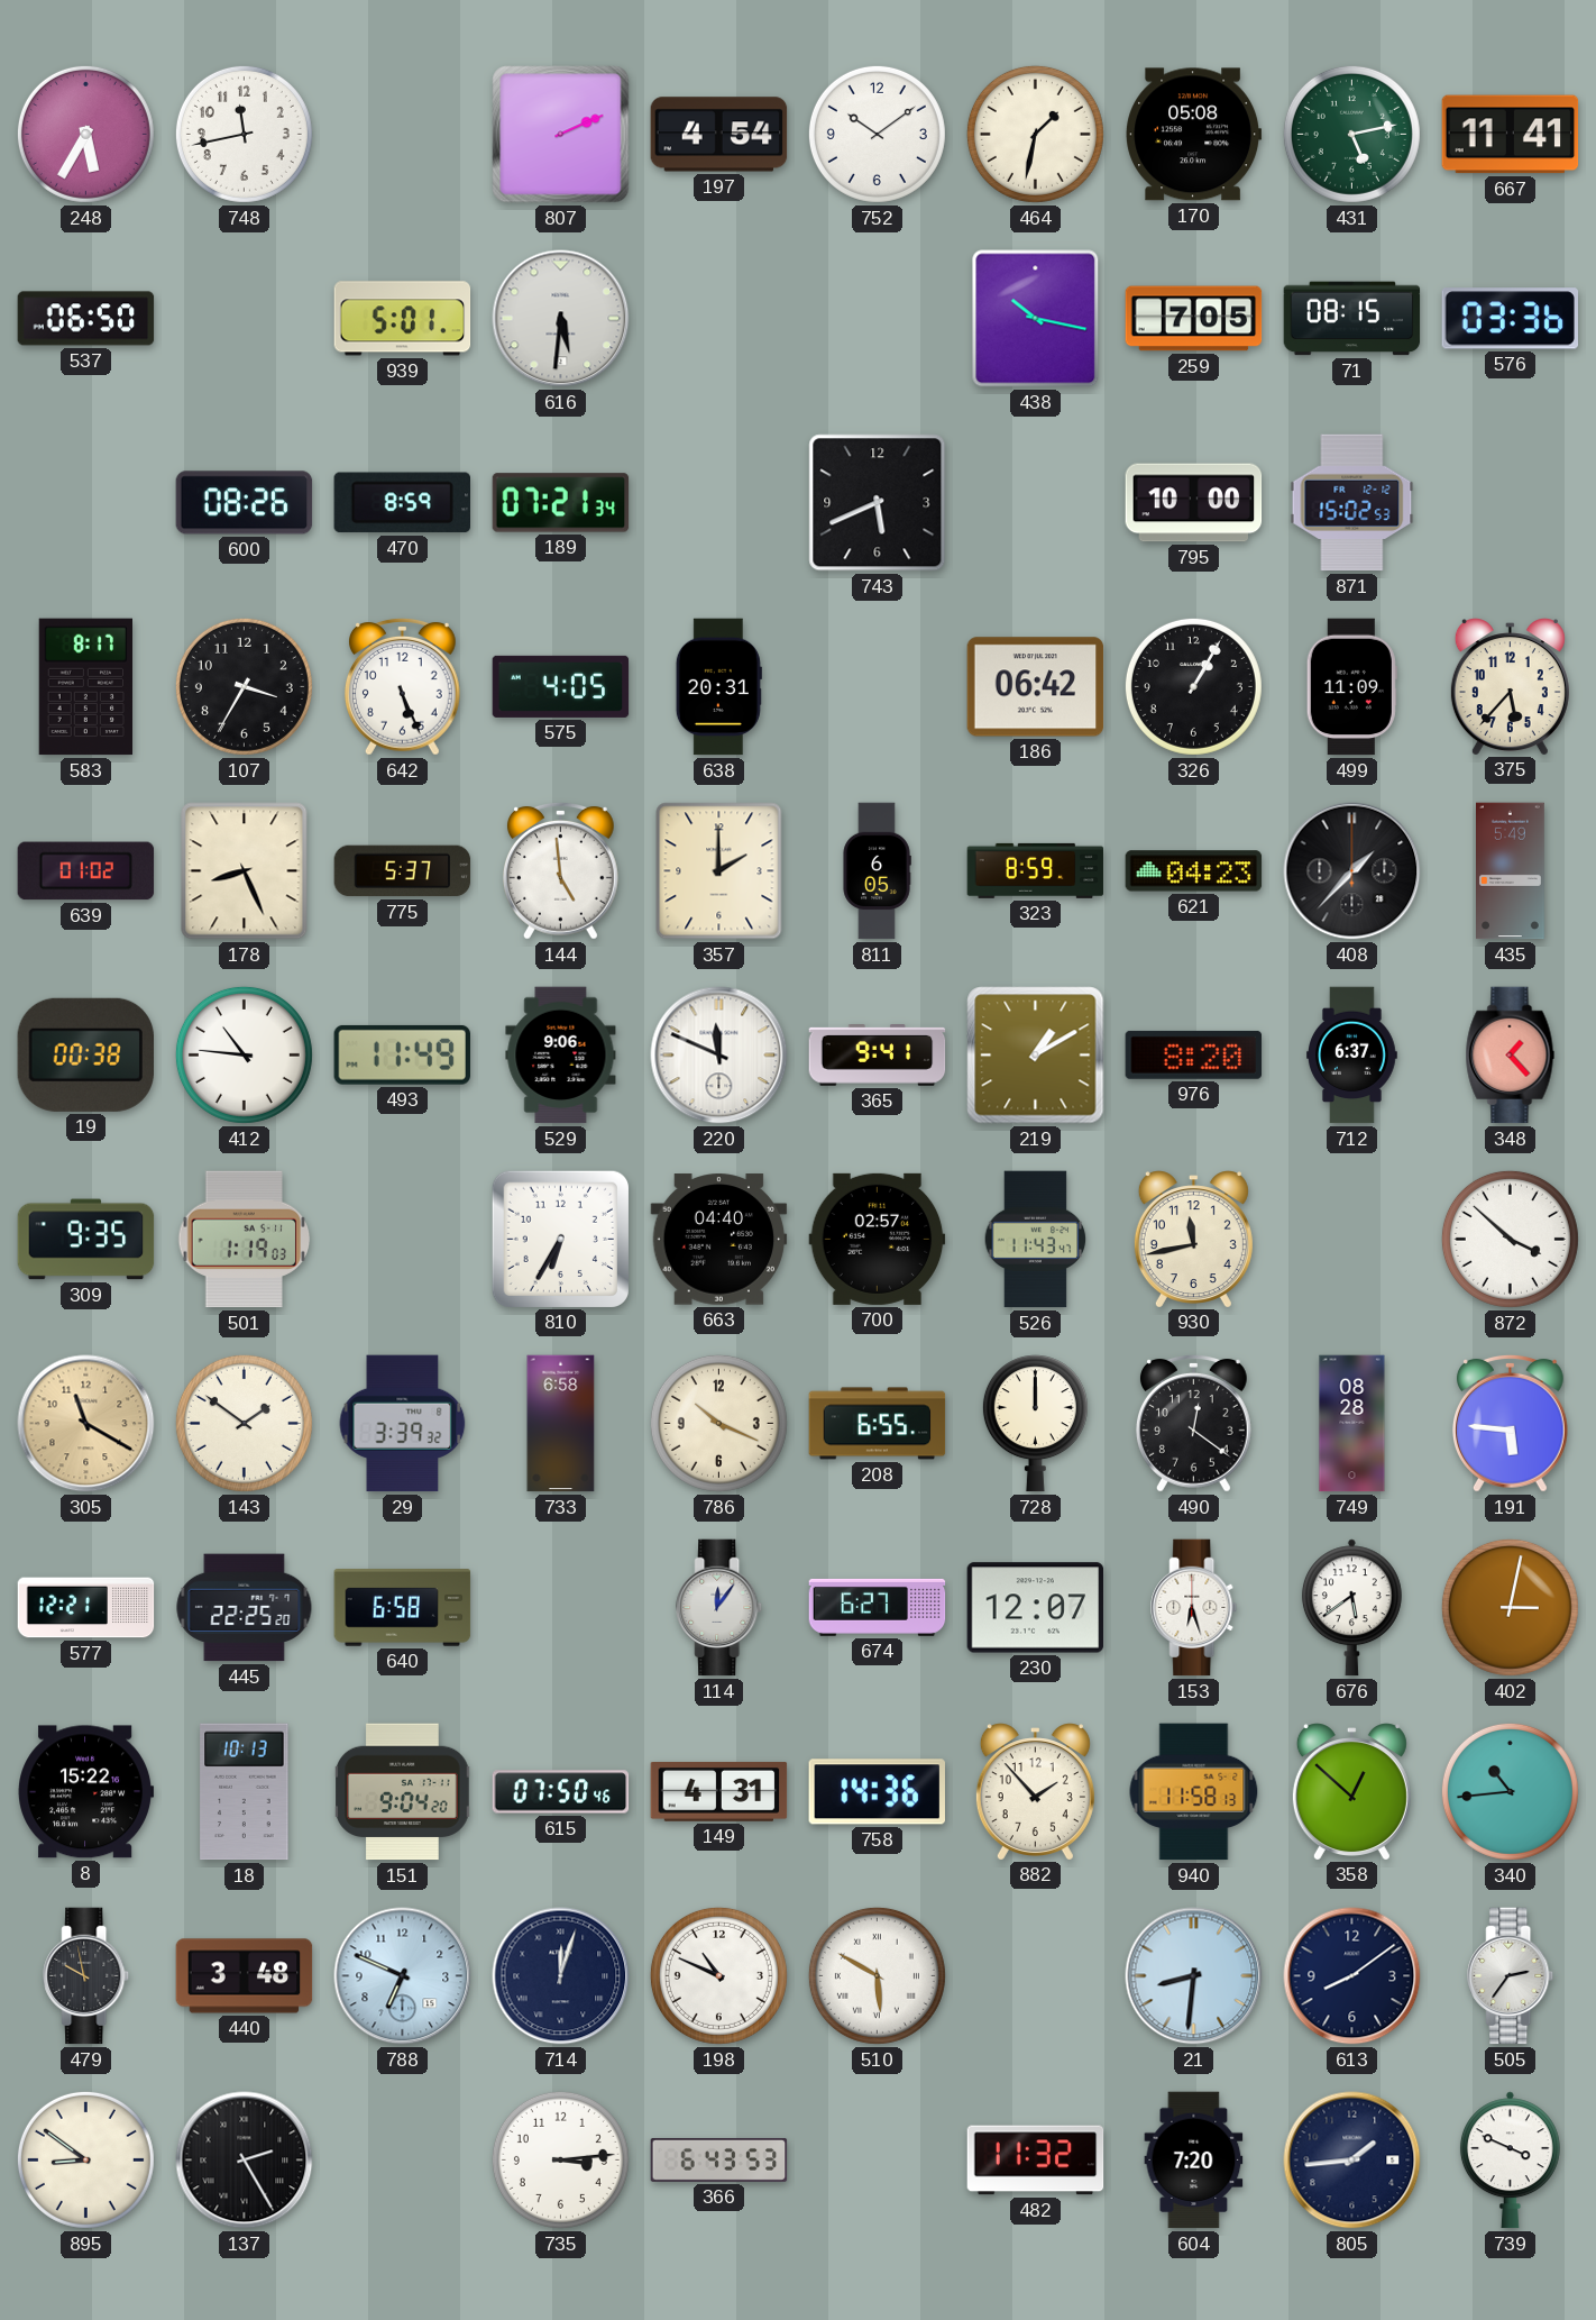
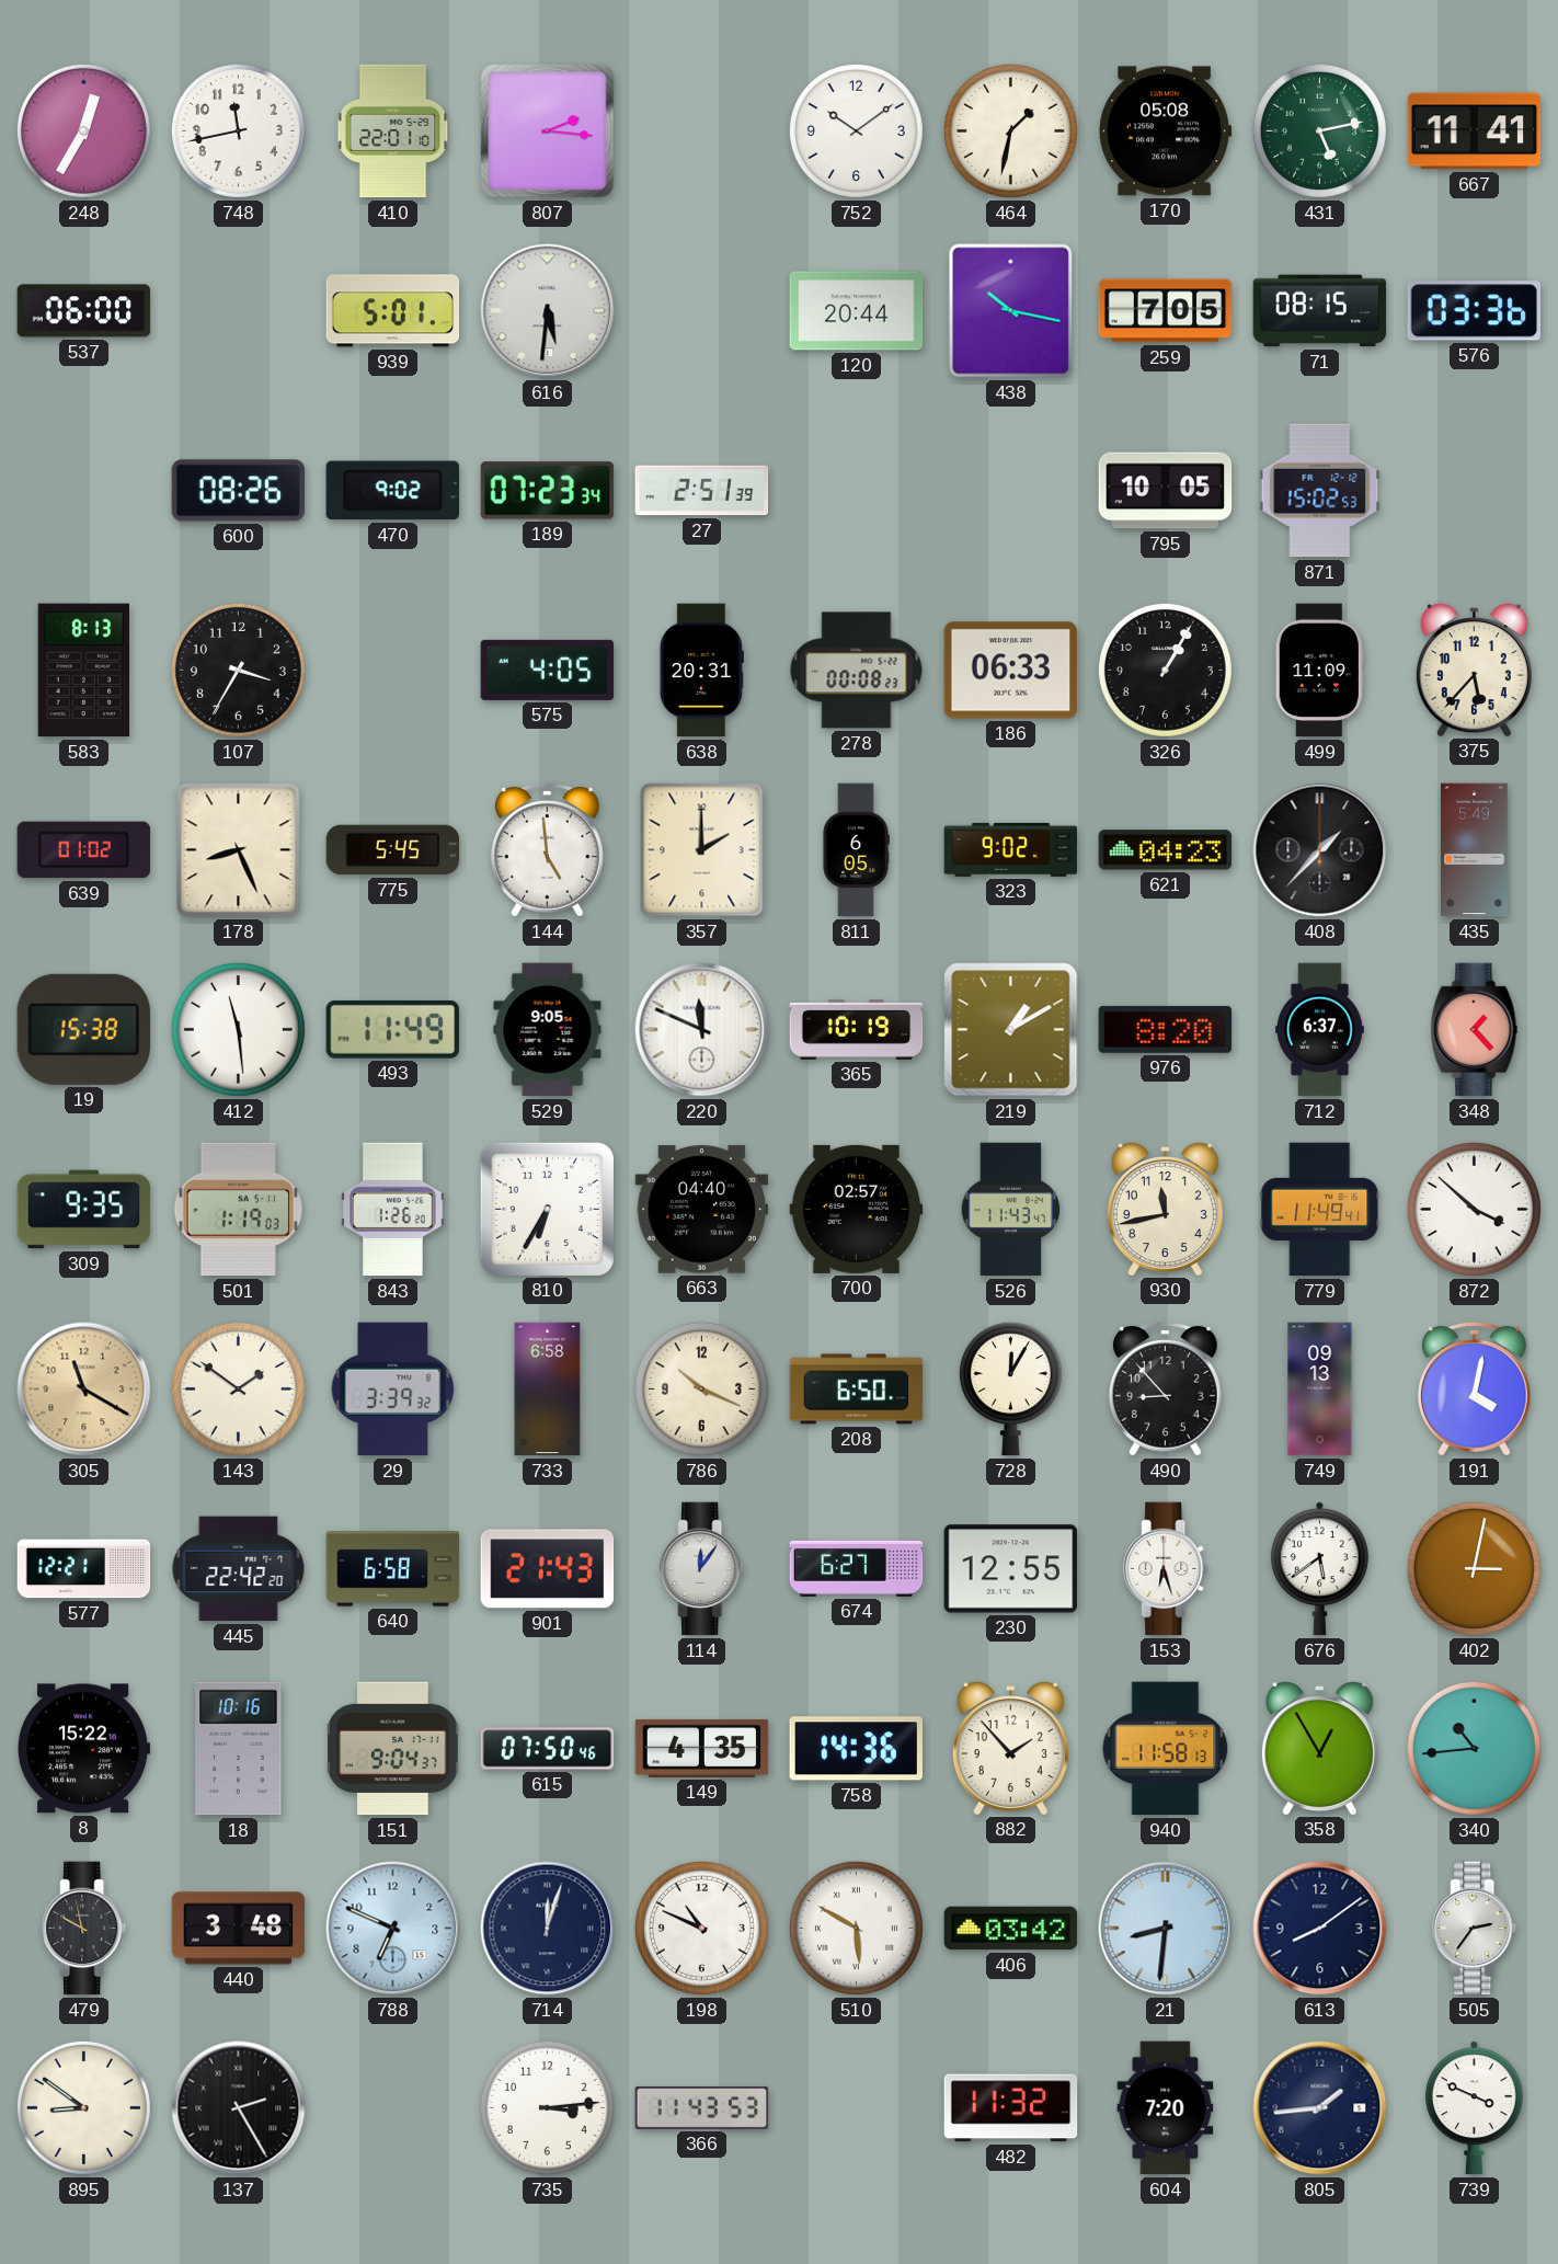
248: 5:35 -> 12:35 (83, 130)
410: none -> 22:01 (393, 132)
807: 2:11 -> 2:16 (548, 132)
197: 4:54 -> none (719, 135)
537: 06:50 -> 06:00 (84, 311)
120: none -> 20:44 (857, 311)
470: 8:59 -> 9:02 (392, 491)
189: 07:21 -> 07:23 (548, 491)
27: none -> 2:51 (702, 491)
743: 5:41 -> none (878, 503)
795: 10:00 -> 10:05 (1166, 491)
583: 8:17 -> 8:13 (83, 671)
642: 5:26 -> none (402, 686)
278: none -> 00:08 (857, 671)
186: 06:42 -> 06:33 (1011, 671)
775: 5:37 -> 5:45 (393, 850)
323: 8:59 -> 9:02 (1011, 849)
19: 00:38 -> 15:38 (83, 1029)
412: 10:46 -> 11:29 (238, 1029)
529: 9:06 -> 9:05 (548, 1030)
365: 9:41 -> 10:19 (857, 1030)
843: none -> 1:26 (393, 1210)
779: none -> 11:49 (1320, 1210)
208: 6:55 -> 6:50 (857, 1390)
728: 12:00 -> 12:05 (1010, 1390)
490: 12:21 -> 8:53 (1165, 1388)
749: 08:28 -> 09:13 (1320, 1390)
191: 5:46 -> 4:02 (1474, 1388)
445: 22:25 -> 22:42 (239, 1569)
901: none -> 21:43 (548, 1569)
230: 12:07 -> 12:55 (1011, 1569)
18: 10:13 -> 10:16 (239, 1749)
151: 9:04:20 -> 9:04:37 (393, 1749)
149: 4:31 -> 4:35 (702, 1748)
358: 12:52 -> 12:55 (1319, 1748)
406: none -> 03:42 (1011, 1929)
366: 6:43 -> 11:43 (702, 2107)
